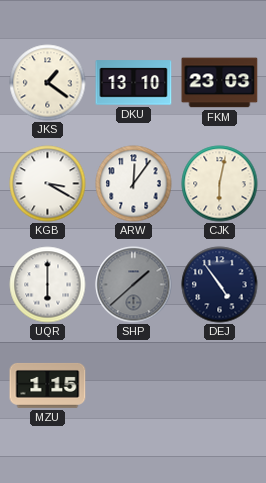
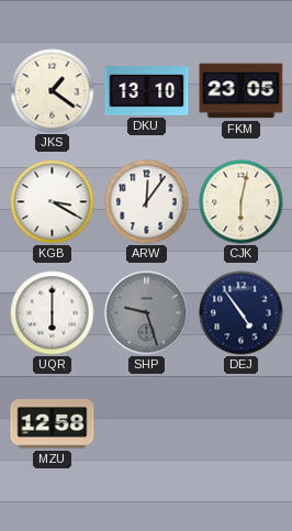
FKM: 23:03 -> 23:05 (242, 91)
SHP: 1:38 -> 9:27 (147, 313)
MZU: 1:15 -> 12:58 (53, 423)
